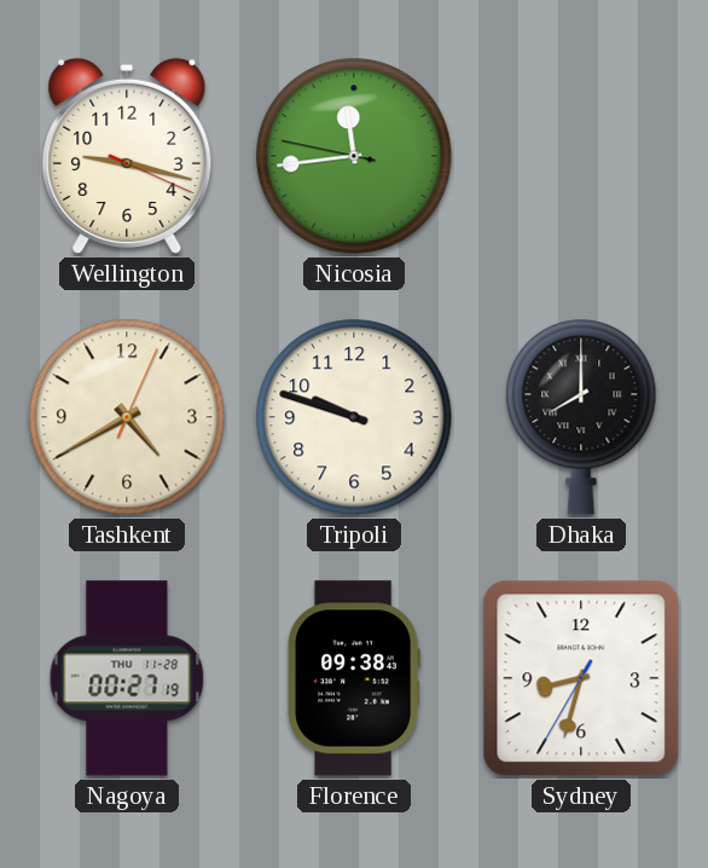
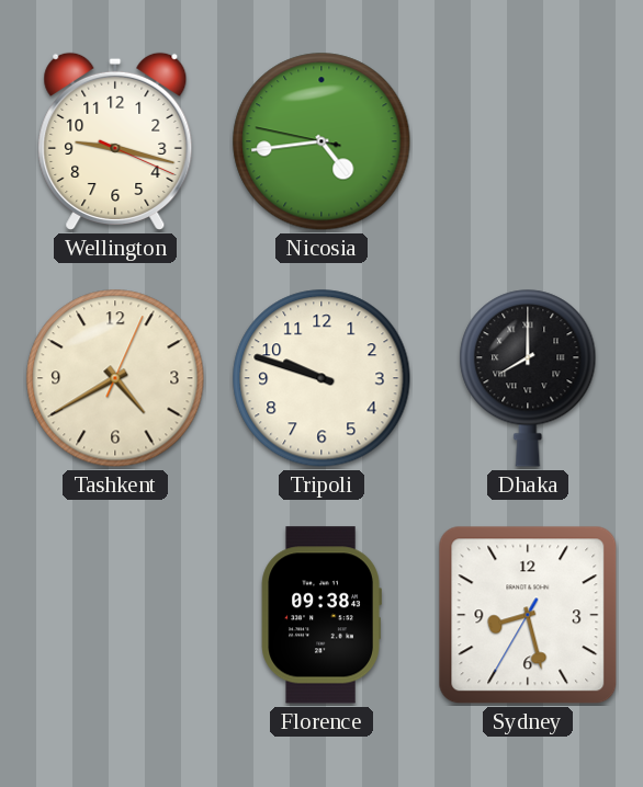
Nicosia: 11:43 -> 4:43 (321, 141)
Nagoya: 00:27 -> none (127, 678)
Sydney: 8:32 -> 8:27 (528, 615)
